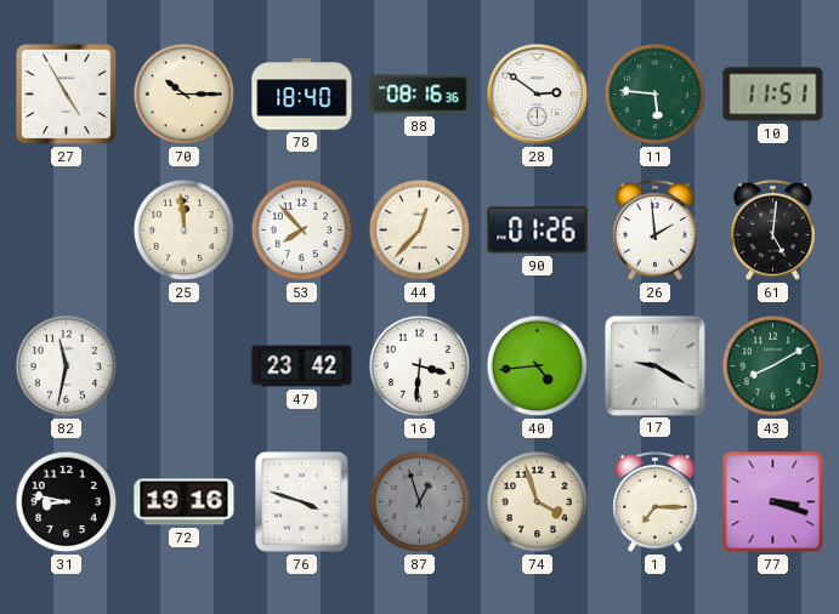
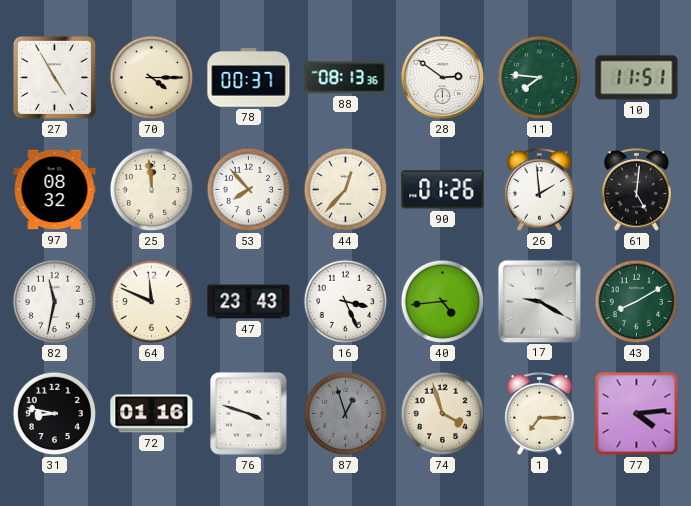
70: 10:15 -> 4:15 (152, 78)
78: 18:40 -> 00:37 (249, 78)
88: 08:16 -> 08:13 (346, 78)
11: 5:46 -> 7:46 (540, 78)
97: none -> 08:32 (55, 190)
64: none -> 11:49 (152, 302)
47: 23:42 -> 23:43 (249, 302)
16: 3:31 -> 3:26 (346, 302)
72: 19:16 -> 01:16 (152, 414)
77: 3:18 -> 4:14 (637, 414)
